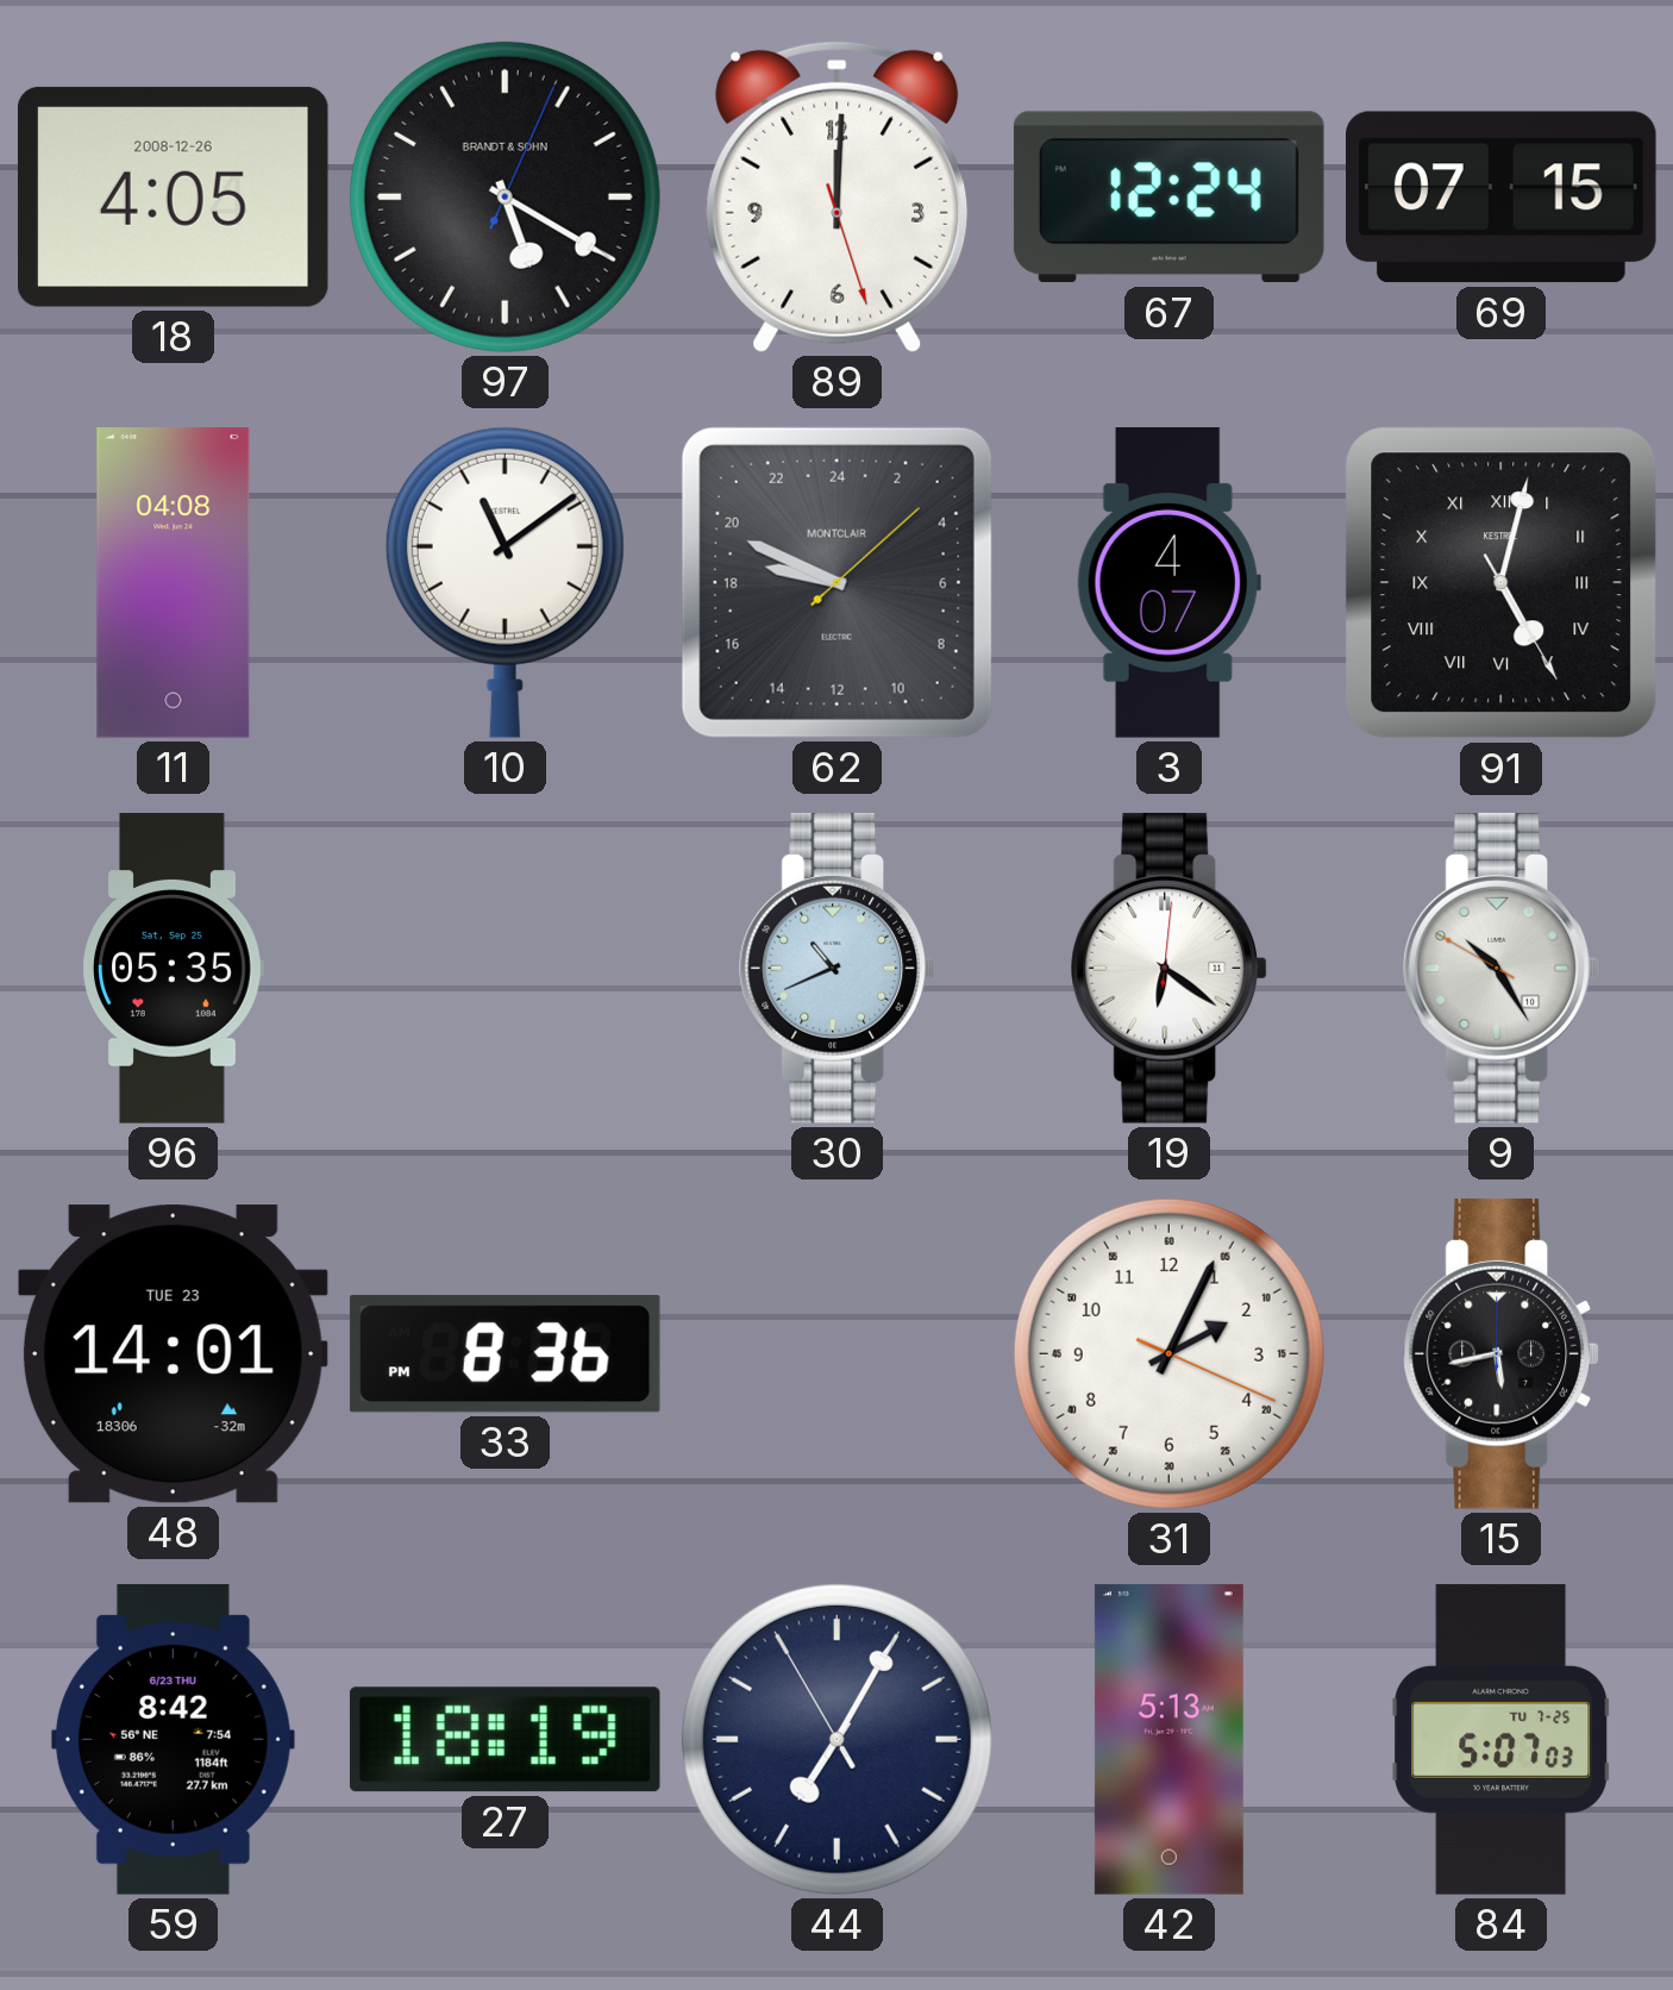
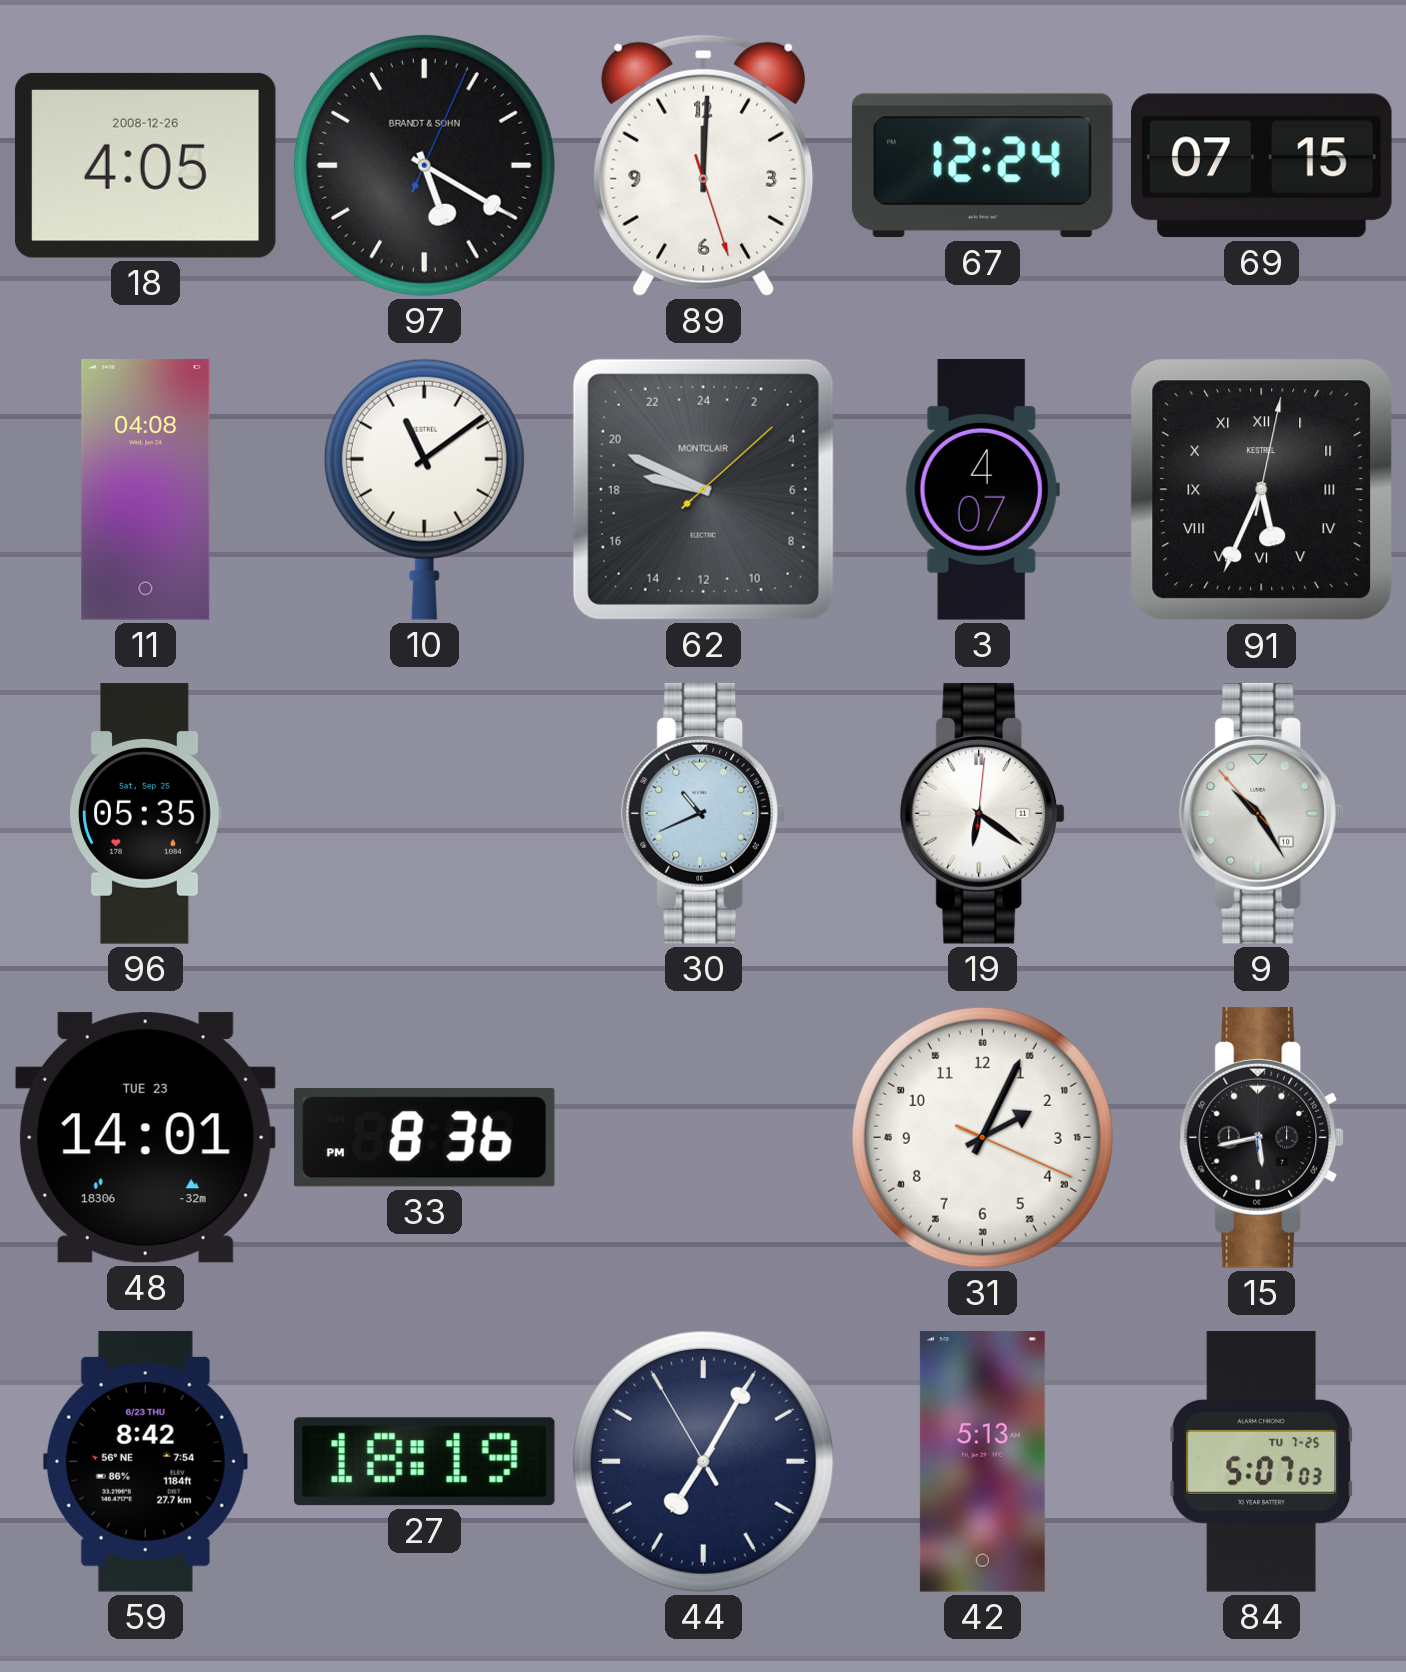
91: 5:02 -> 5:34 (1262, 490)
9: 10:24:50 -> 10:24:53 (1262, 813)
